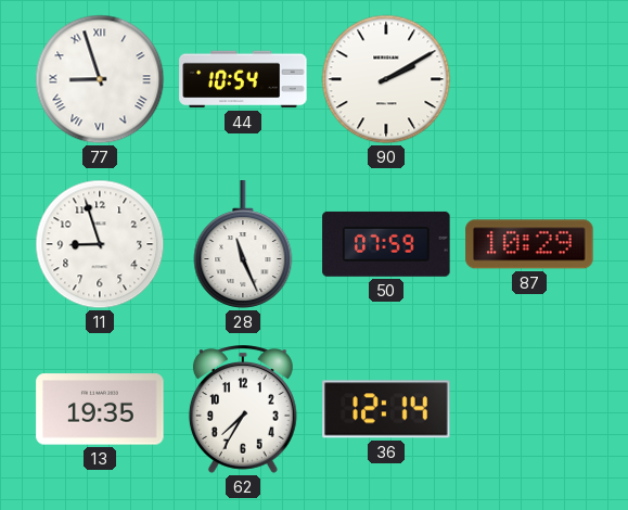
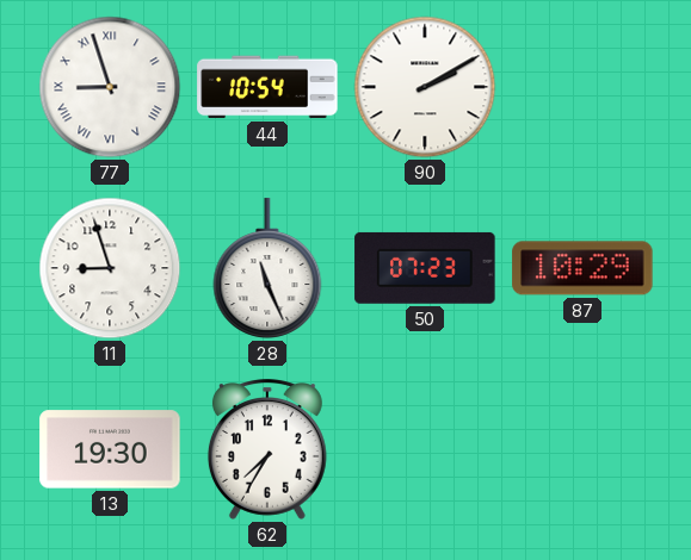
50: 07:59 -> 07:23 (425, 268)
13: 19:35 -> 19:30 (110, 449)
36: 12:14 -> none (386, 409)
